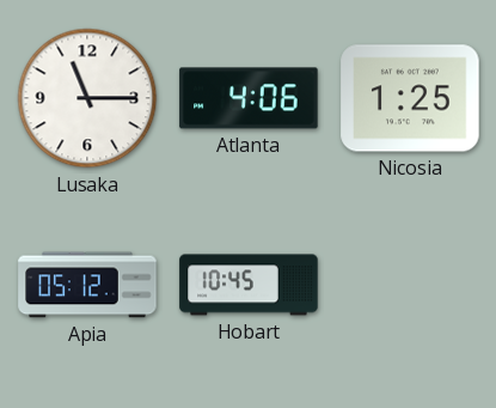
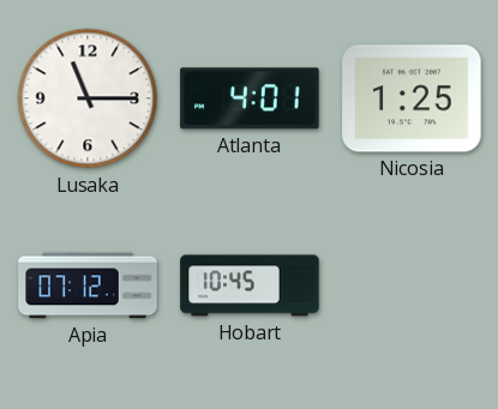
Atlanta: 4:06 -> 4:01 (250, 98)
Apia: 05:12 -> 07:12 (88, 285)
